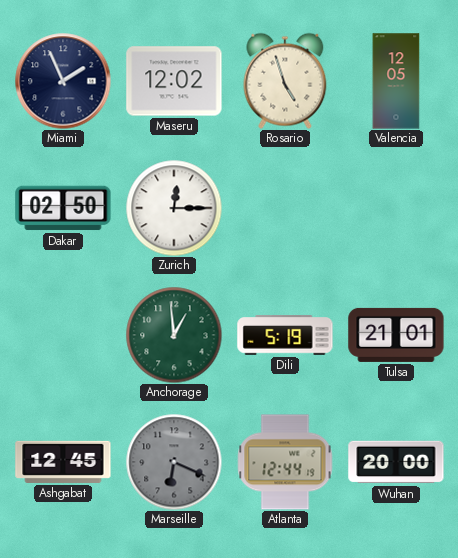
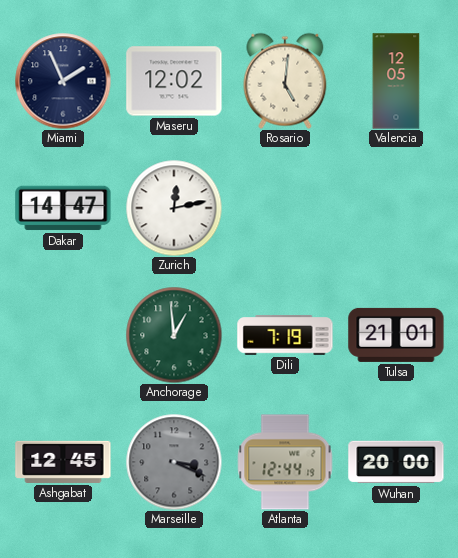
Rosario: 4:57 -> 5:01 (285, 81)
Dakar: 02:50 -> 14:47 (63, 208)
Zurich: 12:15 -> 12:13 (174, 208)
Dili: 5:19 -> 7:19 (285, 335)
Marseille: 6:19 -> 3:19 (174, 462)
